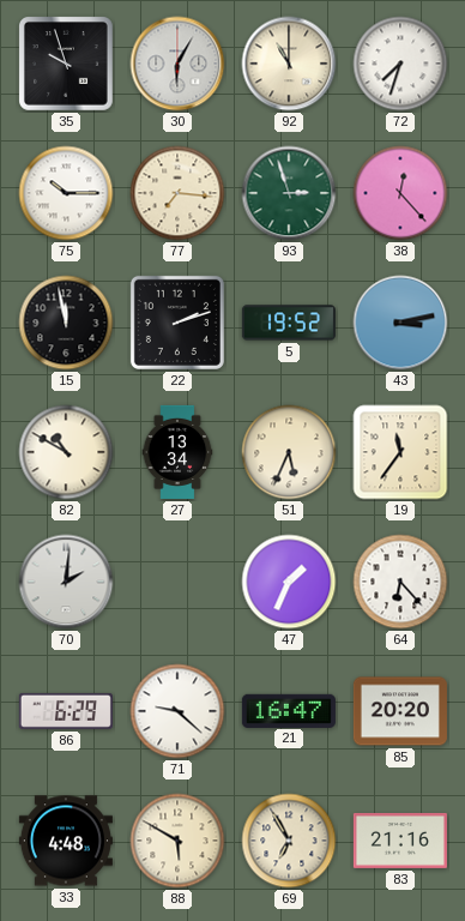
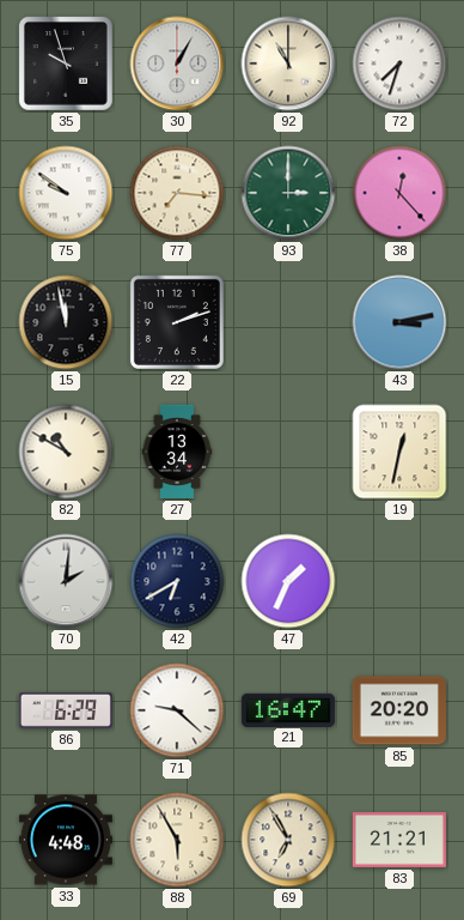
30: 6:05 -> 1:05 (177, 63)
75: 10:15 -> 9:51 (66, 193)
93: 2:57 -> 3:00 (288, 193)
5: 19:52 -> none (289, 323)
51: 5:34 -> none (289, 452)
19: 11:36 -> 12:32 (399, 452)
42: none -> 6:40 (177, 581)
64: 6:23 -> none (400, 582)
88: 5:50 -> 5:55 (177, 840)
83: 21:16 -> 21:21 (399, 840)
